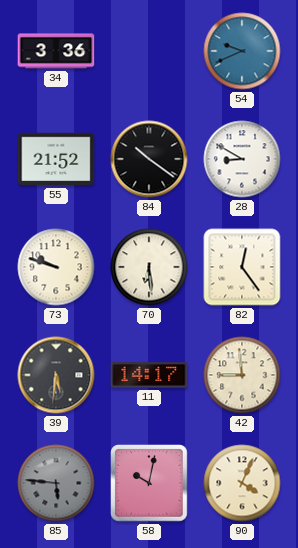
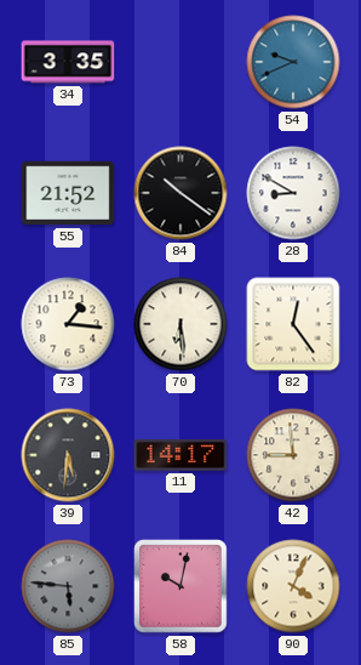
34: 3:36 -> 3:35 (68, 62)
73: 9:48 -> 1:16 (68, 324)
